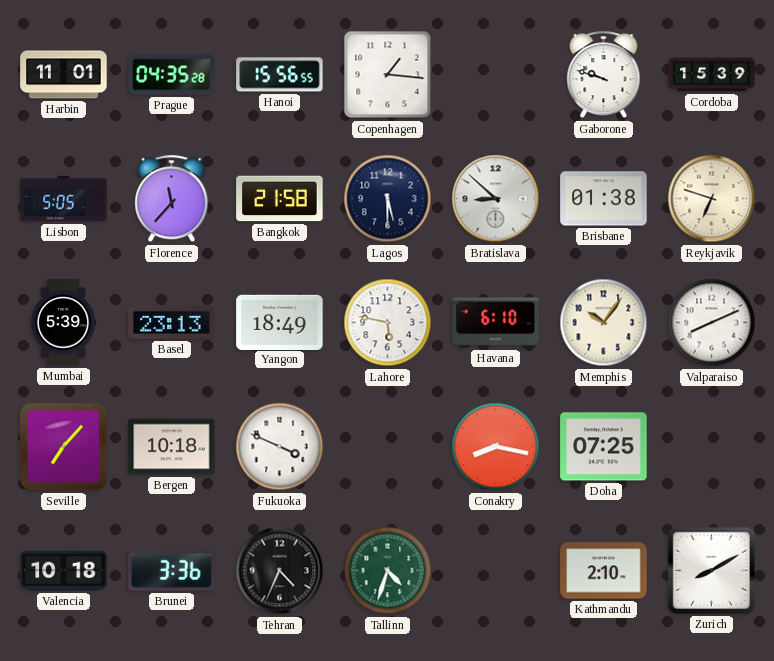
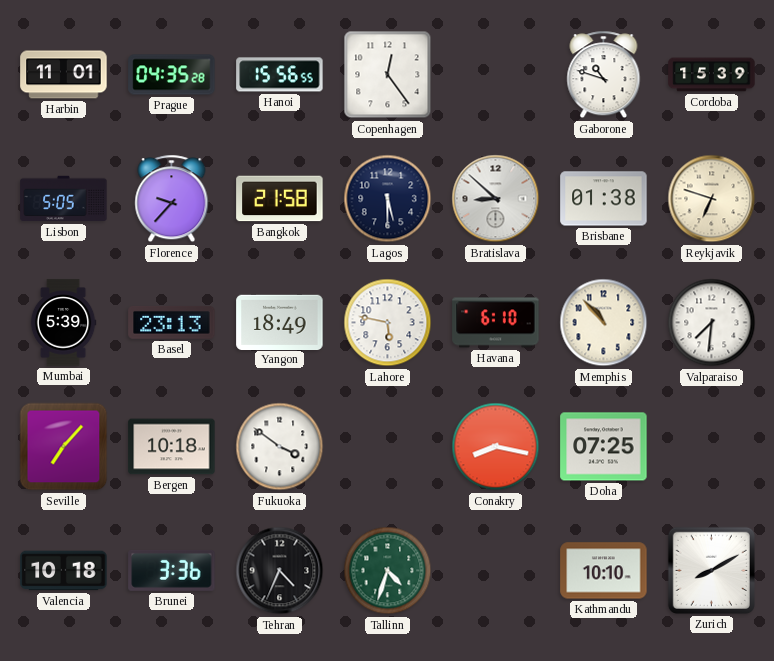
Copenhagen: 1:16 -> 12:24 (388, 75)
Gaborone: 9:48 -> 10:48 (604, 75)
Florence: 11:37 -> 9:37 (172, 199)
Memphis: 10:06 -> 10:53 (604, 323)
Valparaiso: 8:11 -> 7:31 (712, 323)
Fukuoka: 3:49 -> 3:51 (280, 447)
Kathmandu: 2:10 -> 10:10 (604, 571)
